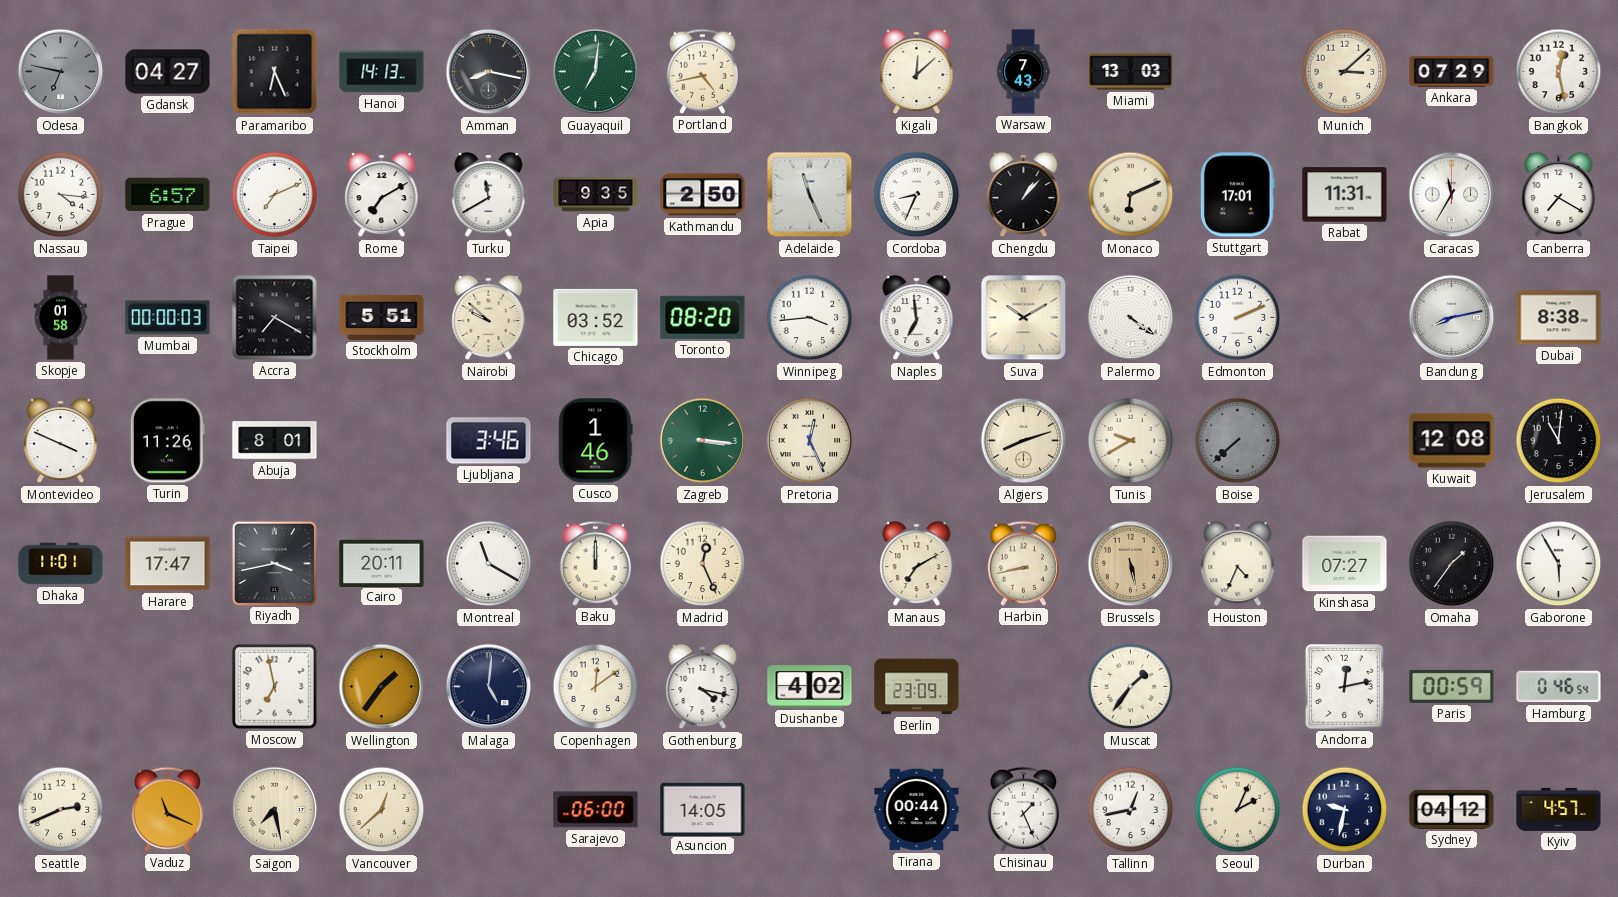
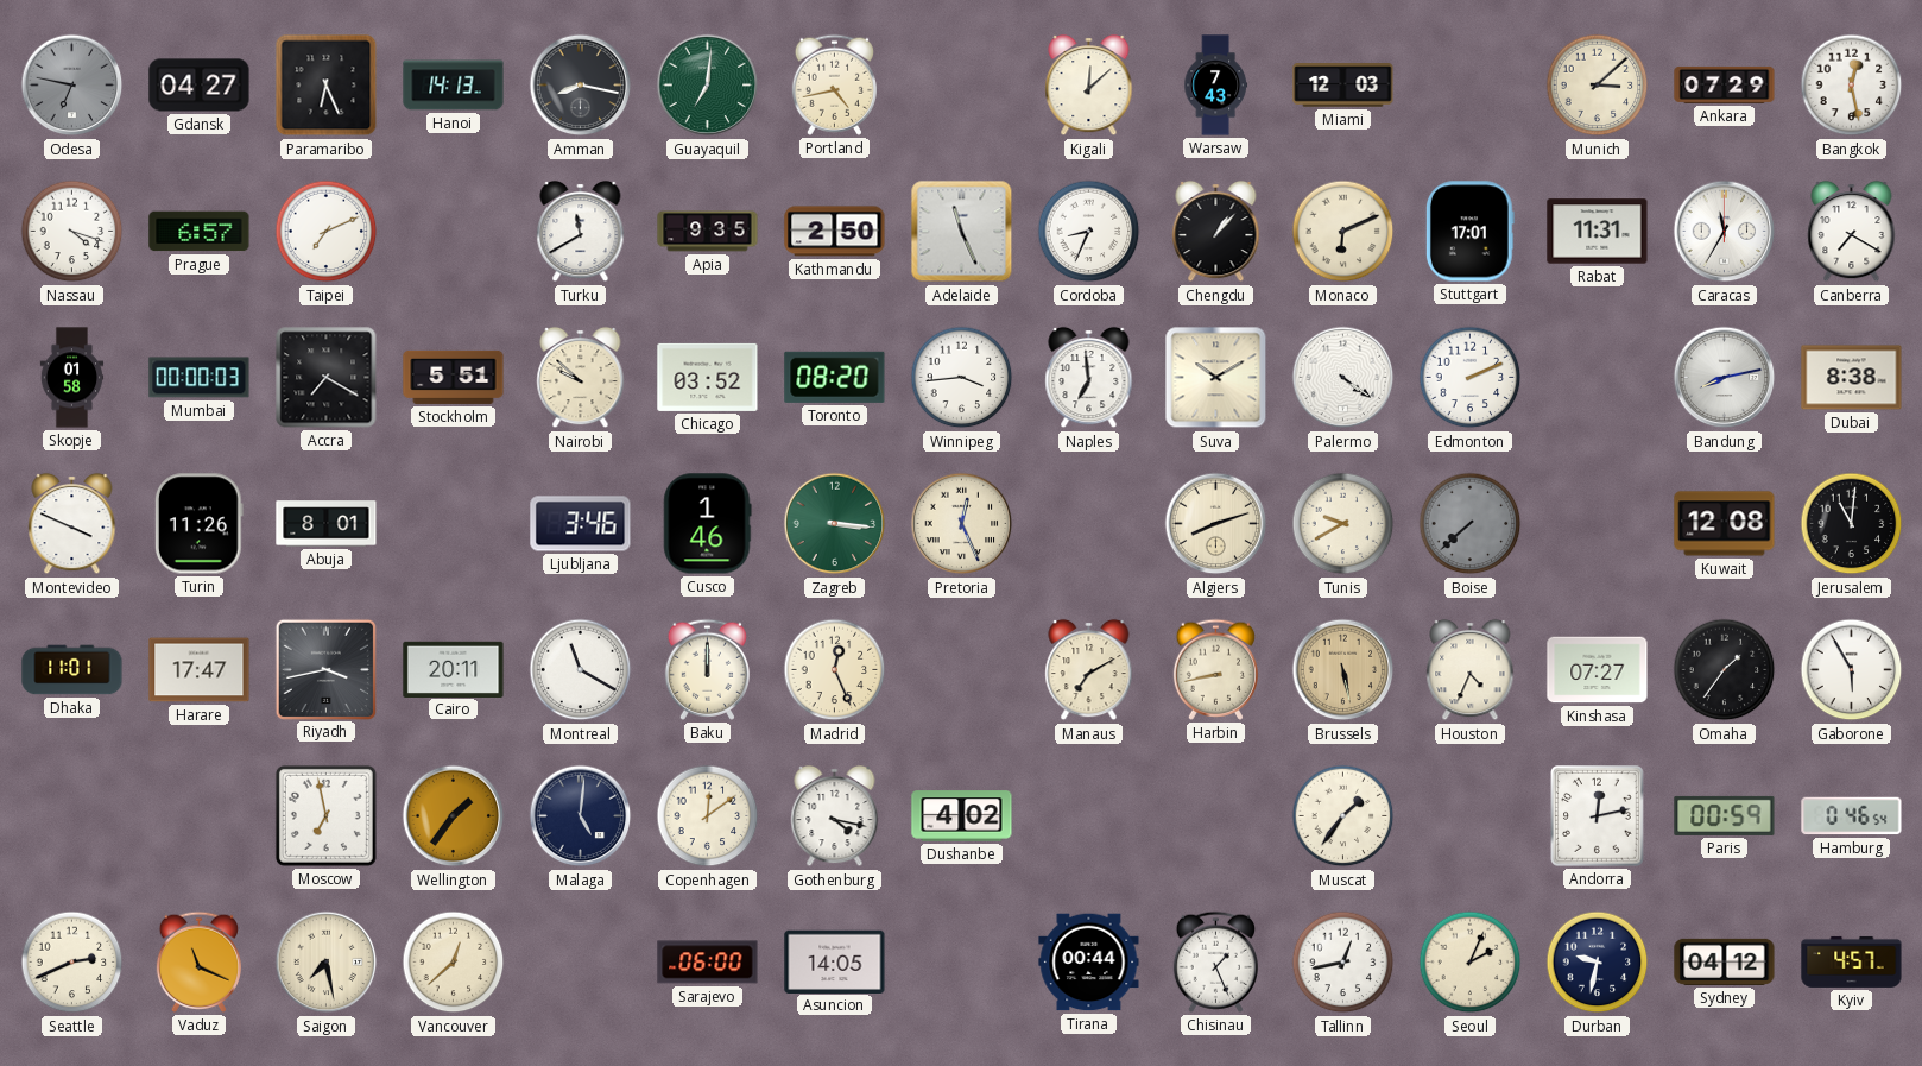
Miami: 13:03 -> 12:03 (1343, 86)
Nassau: 4:16 -> 4:18 (72, 232)
Rome: 7:10 -> none (382, 195)
Berlin: 23:09 -> none (917, 687)
